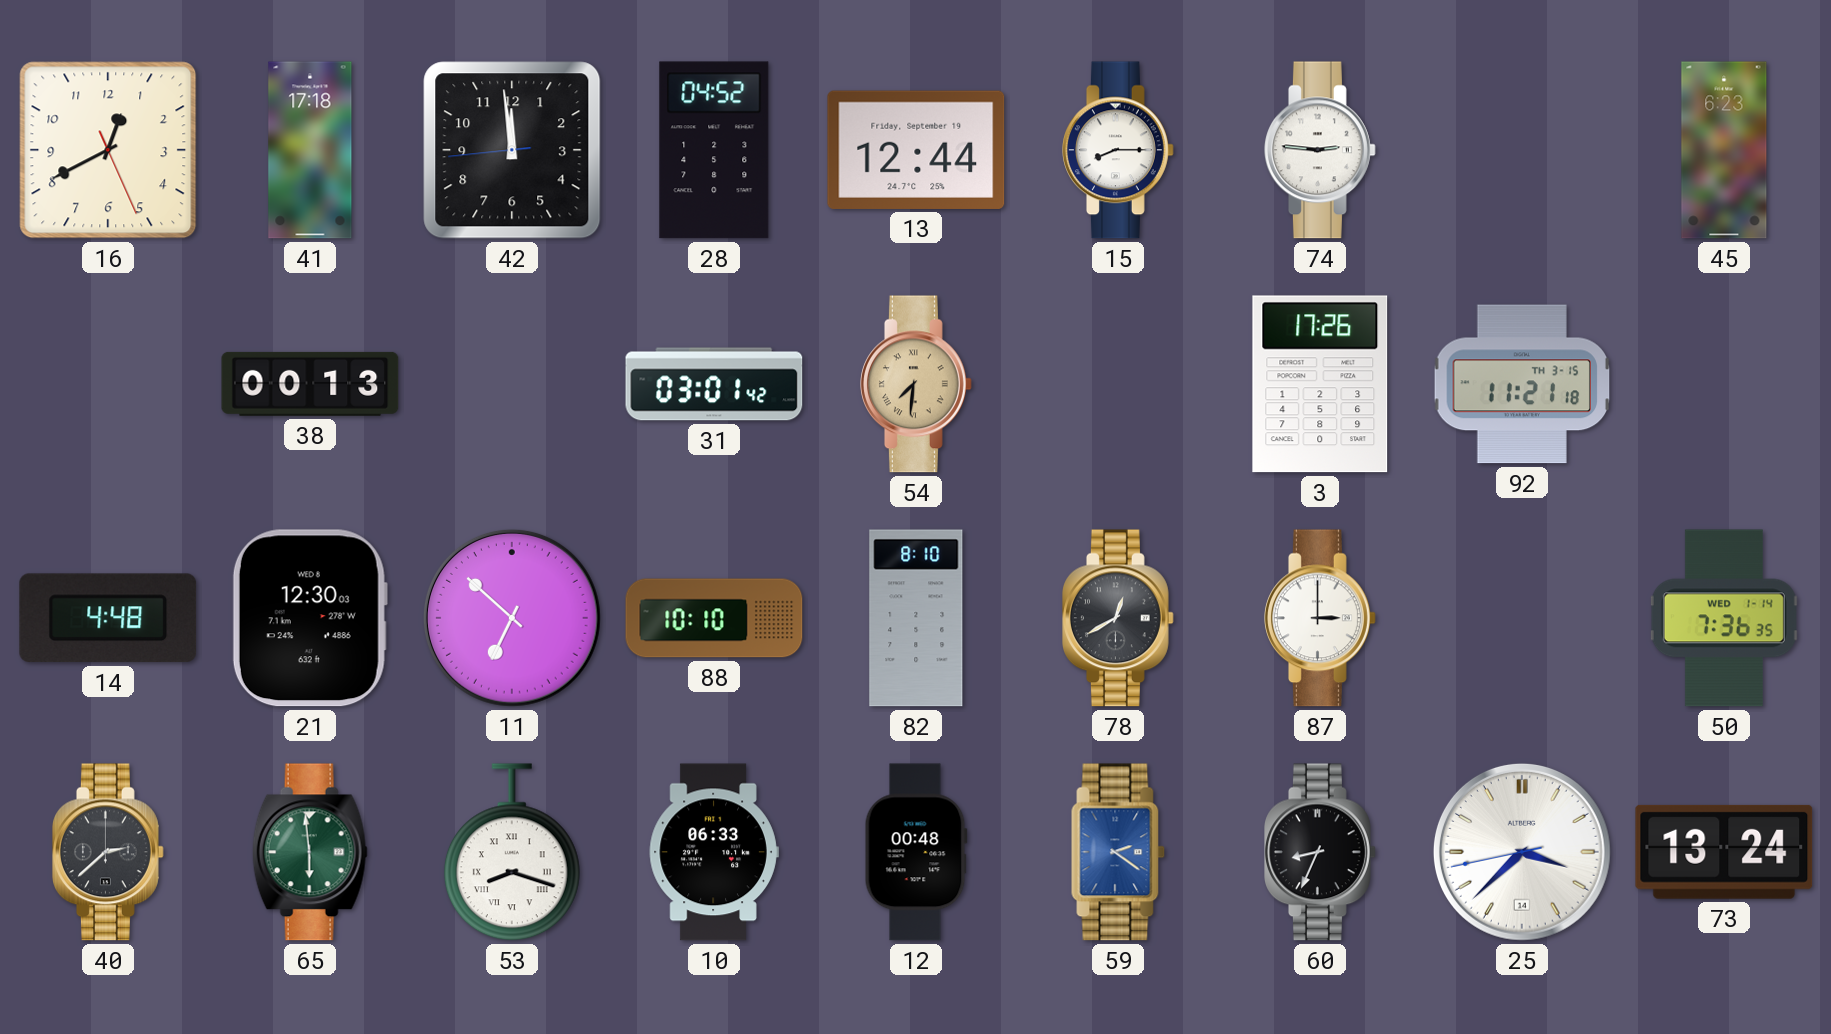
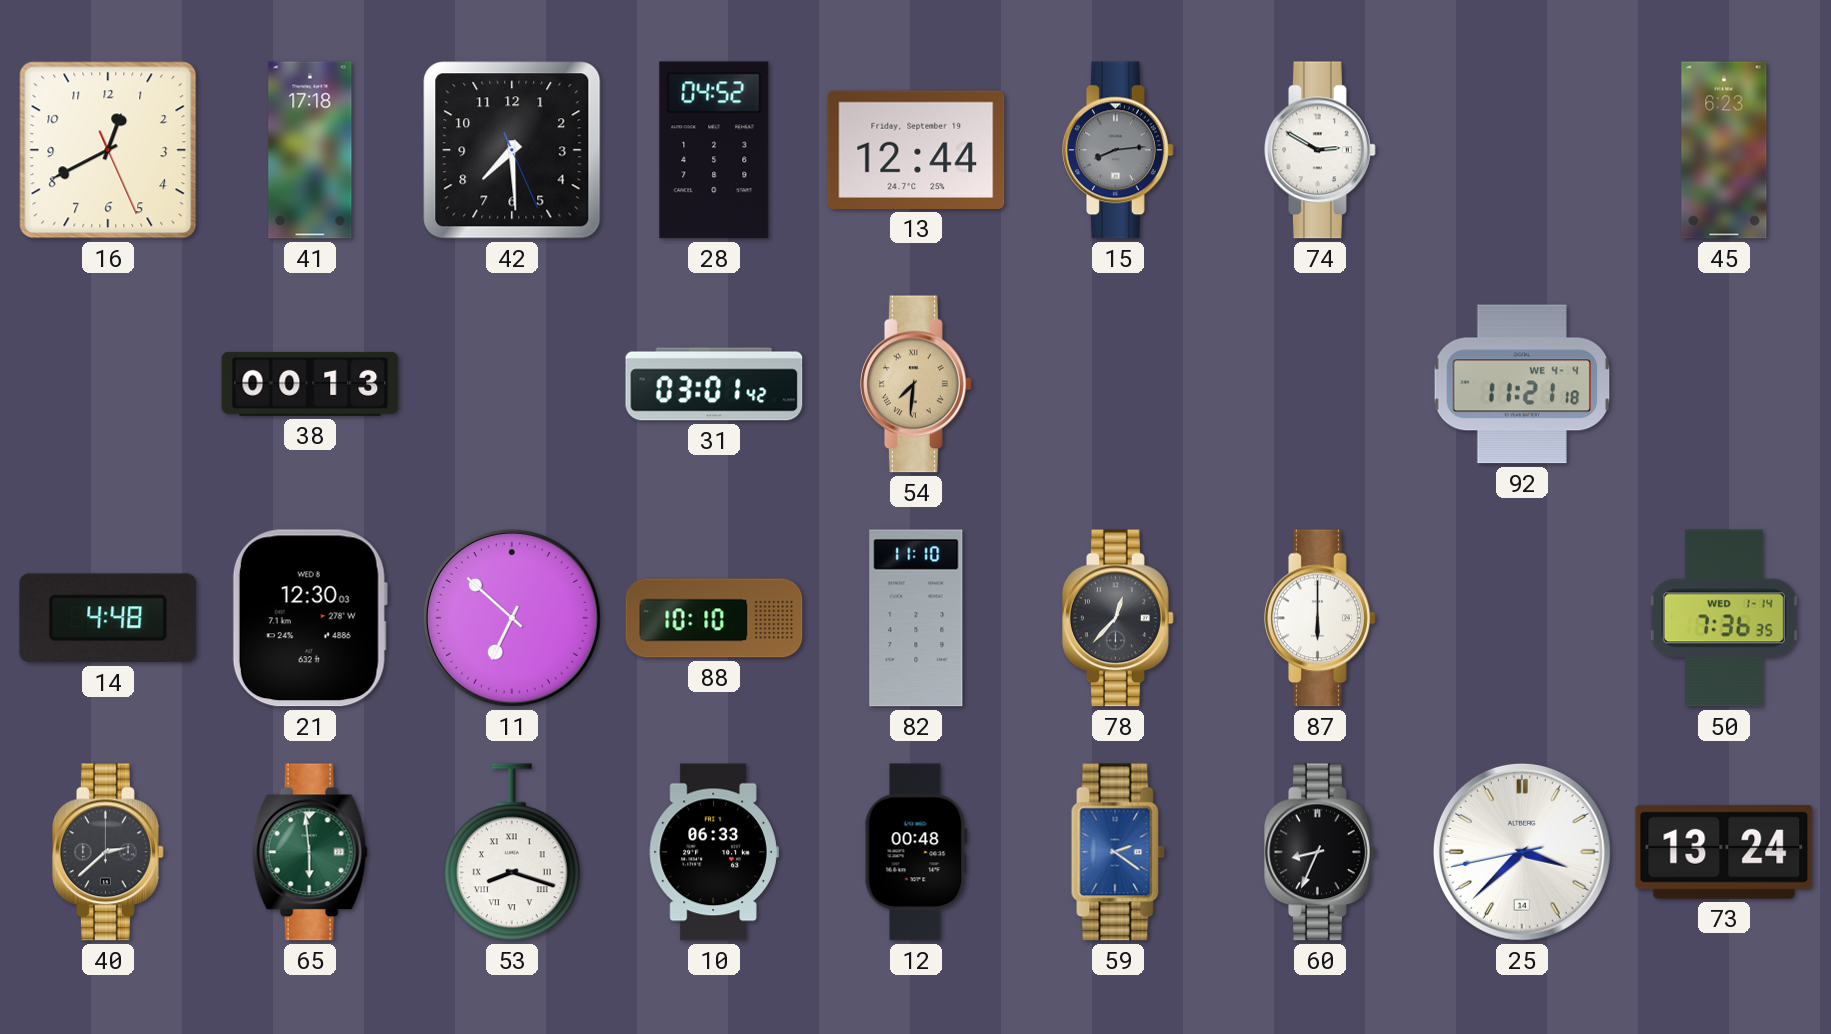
42: 11:58 -> 7:29 (512, 150)
15: 8:15 -> 8:14 (1119, 150)
15 dial: white -> grey (1119, 150)
74: 2:46 -> 2:50 (1321, 150)
3: 17:26 -> none (1320, 384)
92 date: TH 3-15 -> WE 4-4 (1522, 384)
82: 8:10 -> 11:10 (916, 618)
78: 12:40 -> 12:37 (1119, 618)
87: 3:00 -> 6:00 (1321, 618)
